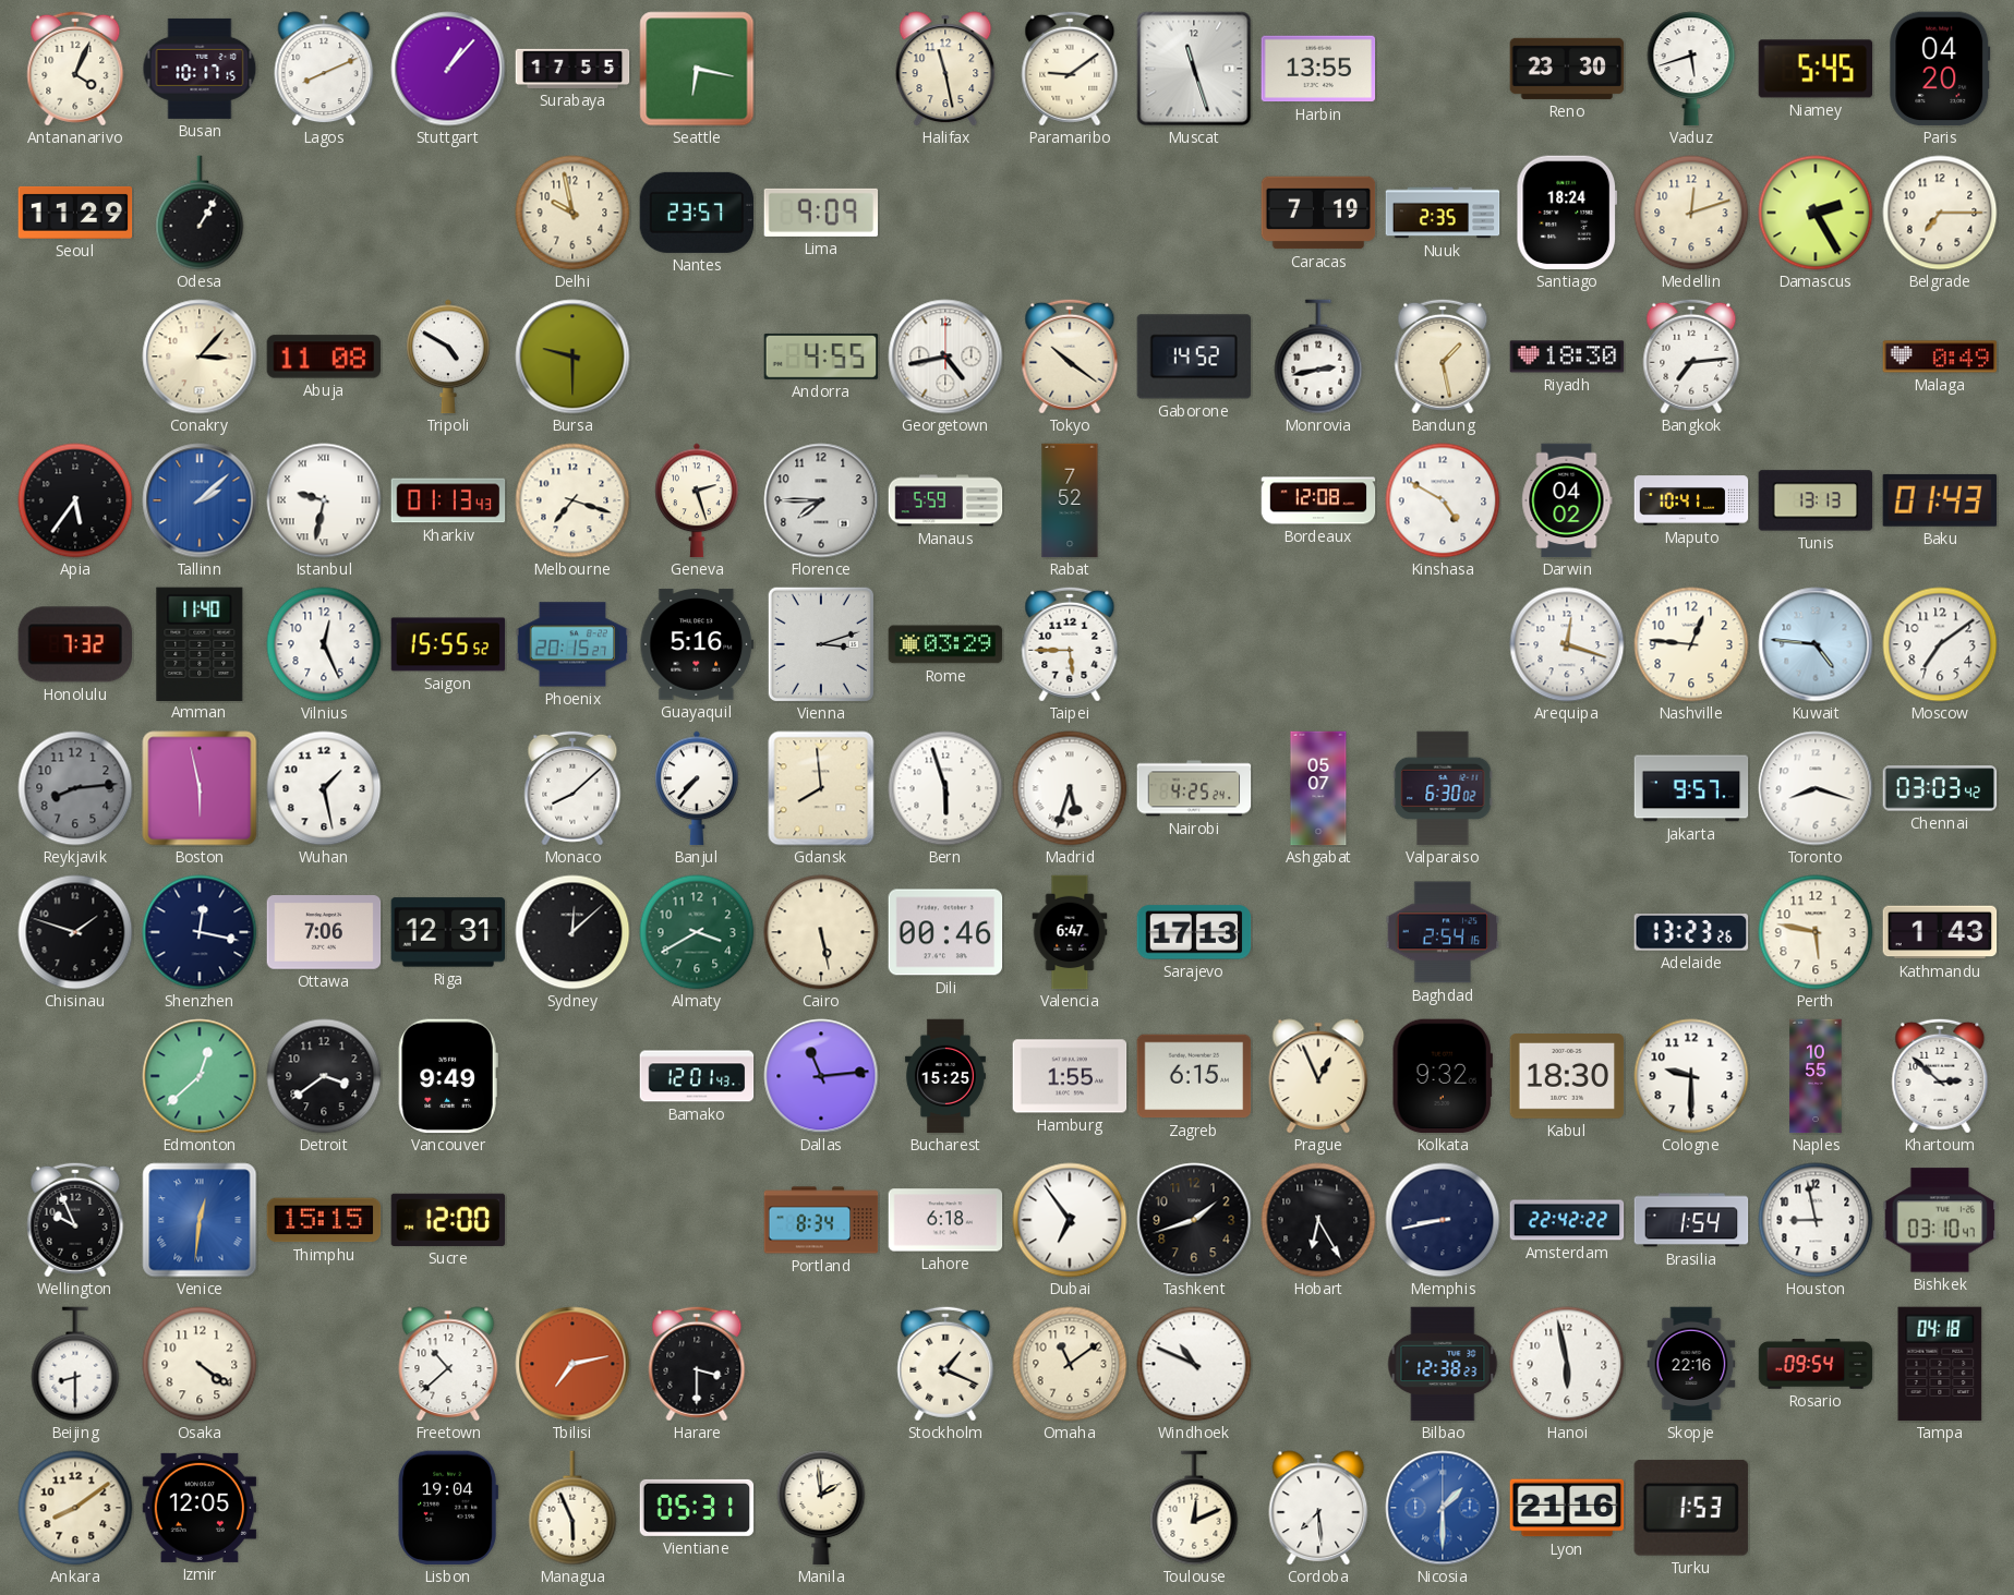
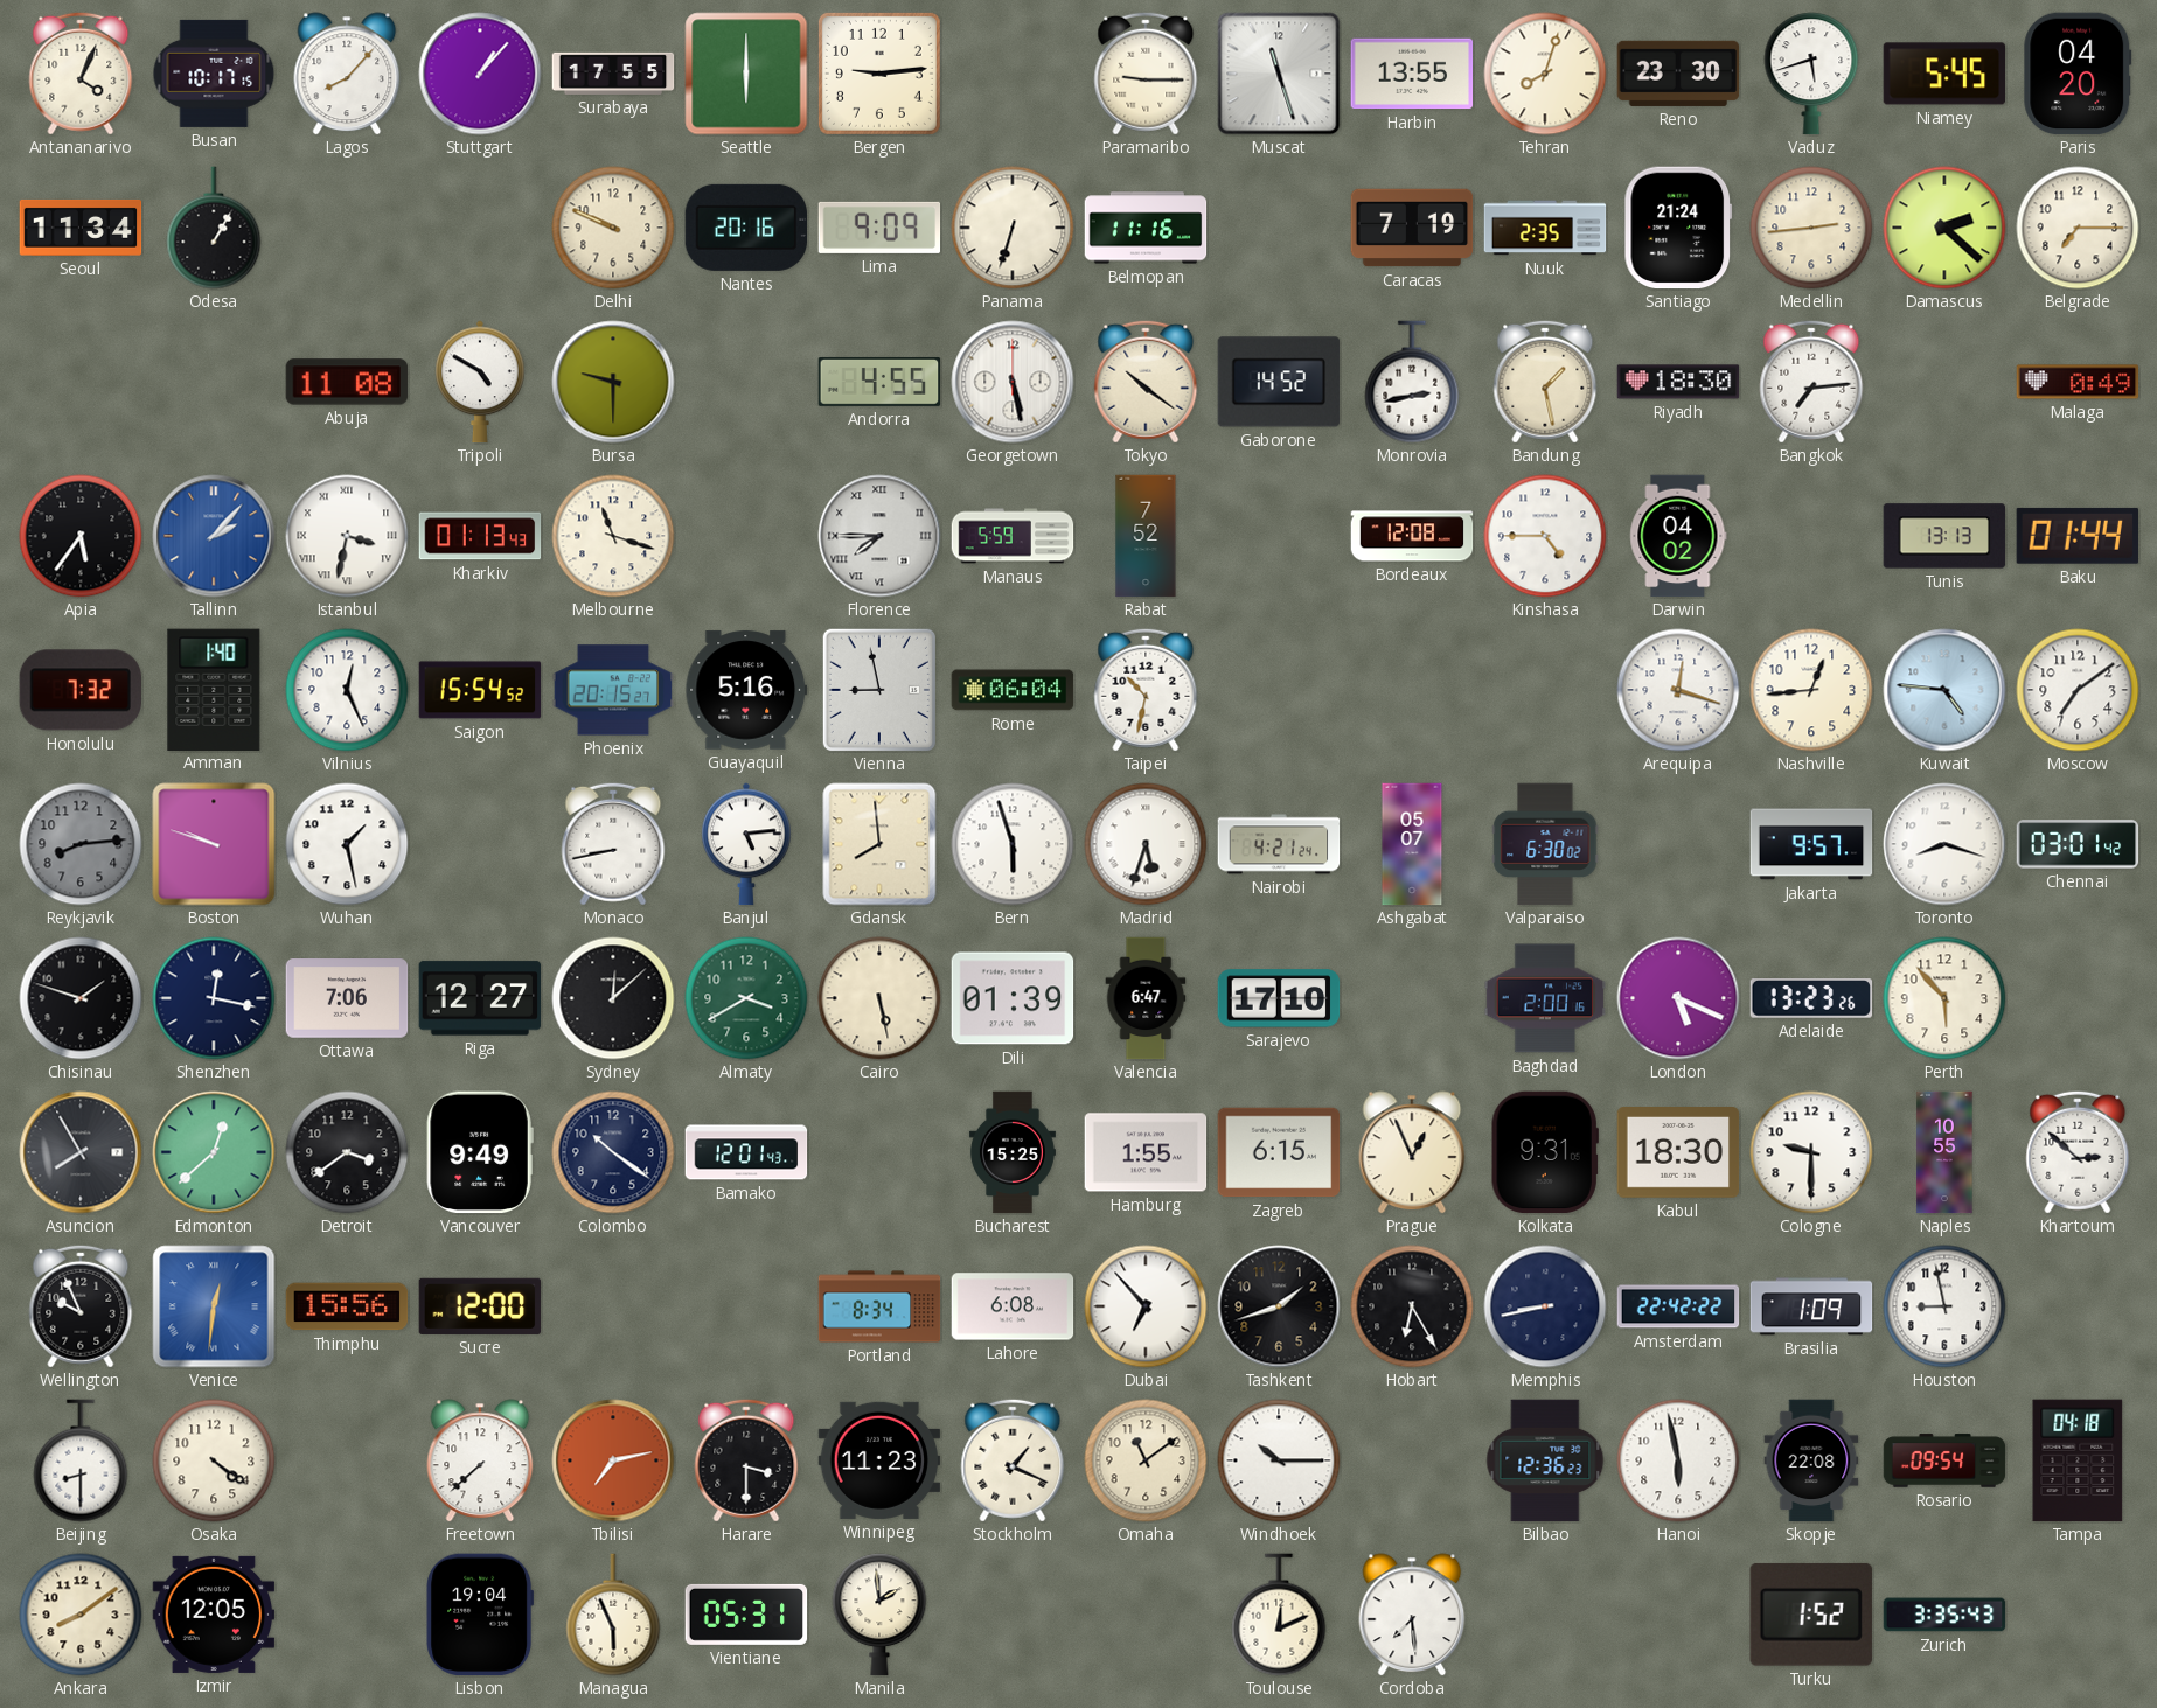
Lagos: 8:11 -> 8:07 (347, 74)
Seattle: 6:17 -> 6:00 (746, 74)
Bergen: none -> 9:14 (879, 74)
Halifax: 11:28 -> none (945, 69)
Paramaribo: 9:09 -> 9:15 (1146, 74)
Tehran: none -> 8:03 (1545, 74)
Seoul: 11:29 -> 11:34 (81, 228)
Delhi: 9:58 -> 9:49 (613, 228)
Nantes: 23:57 -> 20:16 (746, 228)
Panama: none -> 6:33 (1013, 228)
Belmopan: none -> 11:16 (1146, 228)
Santiago: 18:24 -> 21:24 (1678, 228)
Medellin: 12:12 -> 2:44 (1811, 228)
Damascus: 2:25 -> 2:22 (1944, 228)
Conakry: 3:07 -> none (200, 357)
Georgetown: 4:43 -> 5:28 (1013, 382)
Tallinn: 2:08 -> 2:07 (214, 536)
Istanbul: 9:32 -> 3:32 (347, 536)
Melbourne: 7:18 -> 11:18 (613, 536)
Geneva: 2:27 -> none (697, 500)
Florence numerals: Arabic -> Roman (879, 536)
Kinshasa: 4:50 -> 4:45 (1545, 536)
Maputo: 10:41 -> none (1691, 500)
Baku: 01:43 -> 01:44 (2076, 536)
Amman: 11:40 -> 1:40 (214, 689)
Saigon: 15:55 -> 15:54 (480, 690)
Vienna: 3:12 -> 8:58 (879, 690)
Rome: 03:29 -> 06:04 (1013, 690)
Taipei: 5:45 -> 10:32 (1146, 690)
Nashville: 12:46 -> 12:44 (1811, 690)
Boston: 5:58 -> 9:48 (214, 844)
Monaco: 8:08 -> 8:43 (613, 844)
Banjul: 7:37 -> 5:14 (746, 844)
Nairobi: 4:25 -> 4:21 (1279, 844)
Chennai: 03:03 -> 03:01 (2078, 844)
Riga: 12:31 -> 12:27 (480, 998)
Dili: 00:46 -> 01:39 (1013, 998)
Sarajevo: 17:13 -> 17:10 (1279, 998)
Baghdad: 2:54 -> 2:00 (1545, 998)
London: none -> 5:19 (1678, 998)
Perth: 5:47 -> 5:53 (1944, 998)
Kathmandu: 1:43 -> none (1940, 932)
Asuncion: none -> 7:55 (81, 1152)
Colombo: none -> 10:21 (613, 1152)
Dallas: 11:14 -> none (821, 1076)
Kolkata: 9:32 -> 9:31 (1545, 1152)
Thimphu: 15:15 -> 15:56 (347, 1306)
Lahore: 6:18 -> 6:08 (1013, 1306)
Dubai: 6:54 -> 6:53 (1146, 1306)
Brasilia: 1:54 -> 1:09 (1811, 1306)
Bishkek: 03:10 -> none (1940, 1220)
Freetown: 10:38 -> 7:38 (480, 1460)
Winnipeg: none -> 11:23 (879, 1460)
Windhoek: 10:49 -> 10:15 (1279, 1460)
Bilbao: 12:38 -> 12:36 (1545, 1460)
Skopje: 22:16 -> 22:08 (1811, 1460)
Nicosia: 1:30 -> none (1443, 1508)
Lyon: 21:16 -> none (1567, 1508)
Turku: 1:53 -> 1:52 (1811, 1615)
Zurich: none -> 3:35 (1944, 1615)
